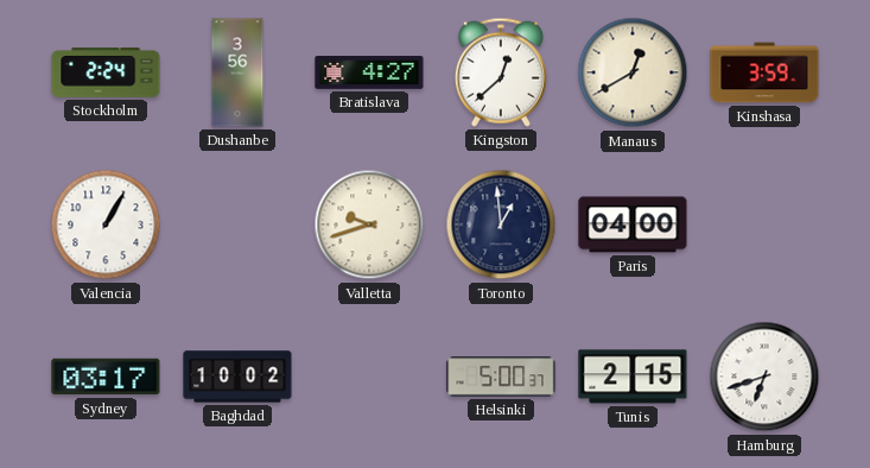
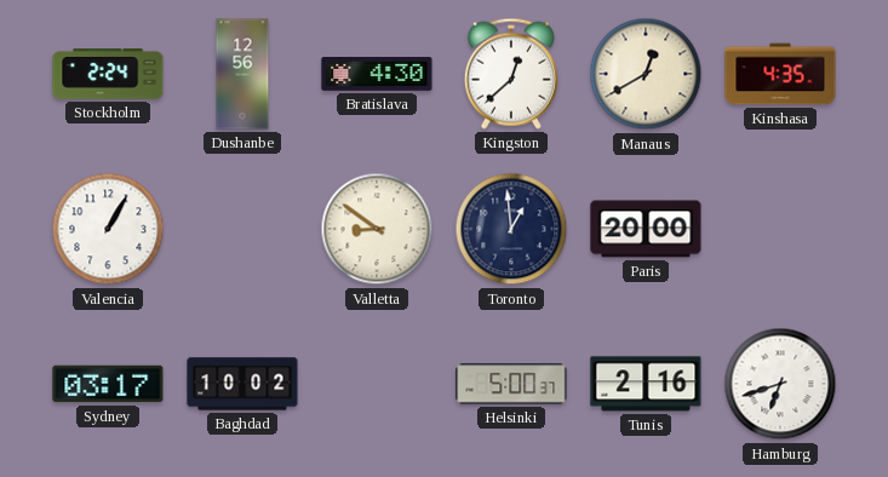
Dushanbe: 3:56 -> 12:56 (242, 74)
Bratislava: 4:27 -> 4:30 (377, 75)
Kinshasa: 3:59 -> 4:35 (780, 74)
Valletta: 9:42 -> 8:51 (377, 229)
Paris: 04:00 -> 20:00 (646, 229)
Tunis: 2:15 -> 2:16 (646, 384)
